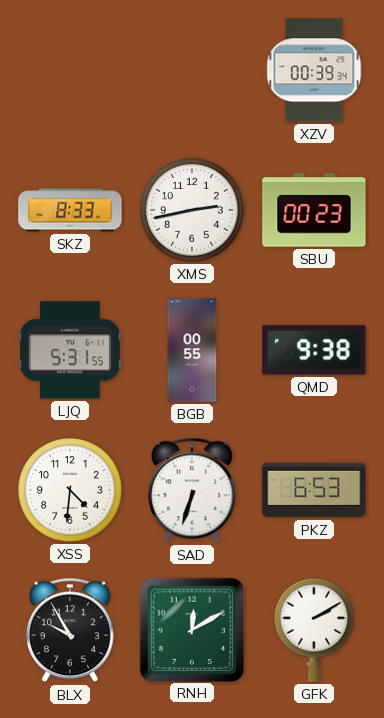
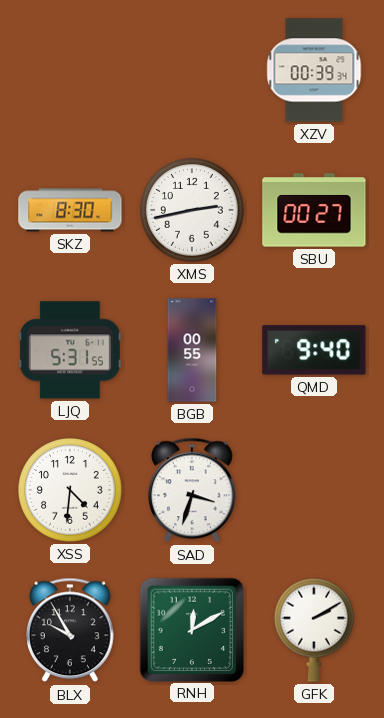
SKZ: 8:33 -> 8:30 (70, 210)
SBU: 00:23 -> 00:27 (314, 210)
QMD: 9:38 -> 9:40 (314, 350)
SAD: 6:33 -> 3:33 (193, 490)
PKZ: 6:53 -> none (314, 490)
